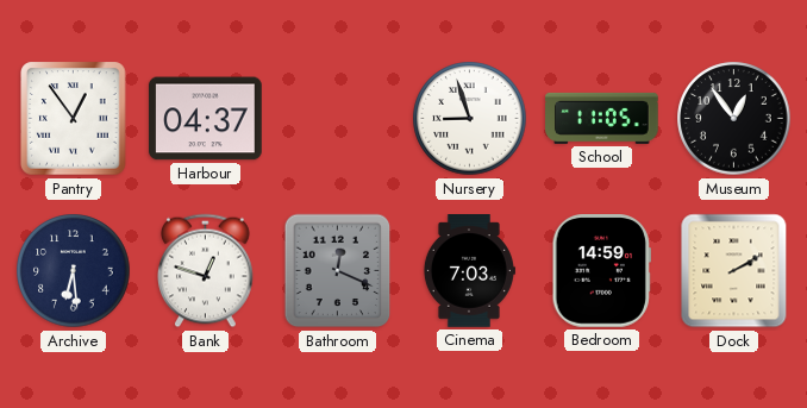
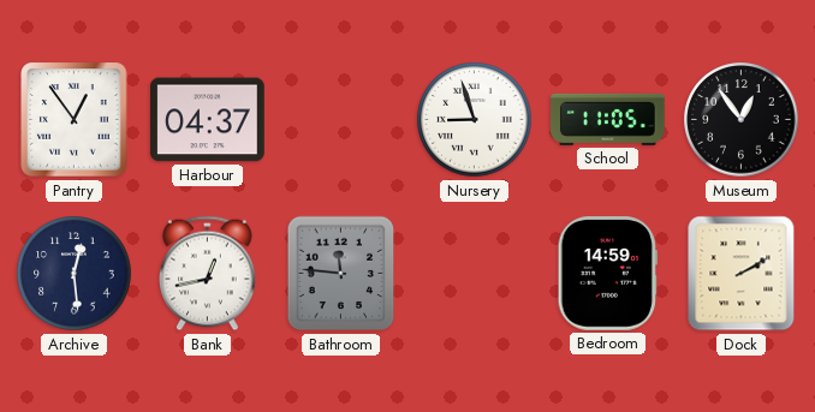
Archive: 6:29 -> 12:29 (75, 274)
Bank: 12:48 -> 12:43 (208, 274)
Bathroom: 12:19 -> 11:46 (341, 274)
Cinema: 7:03 -> none (469, 271)
